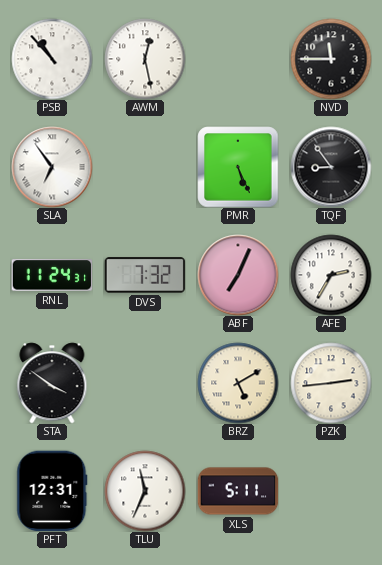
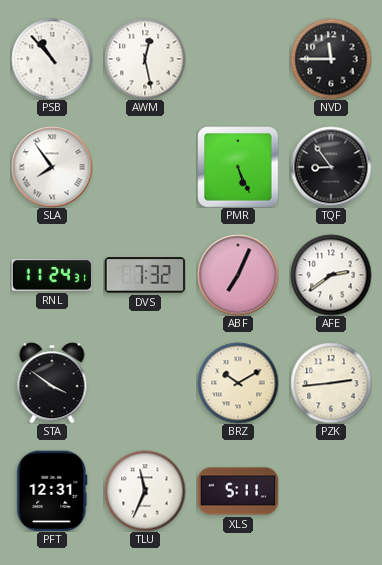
SLA: 6:54 -> 7:54 (52, 167)
AFE: 2:35 -> 2:39 (331, 275)
BRZ: 5:10 -> 10:10 (238, 383)
